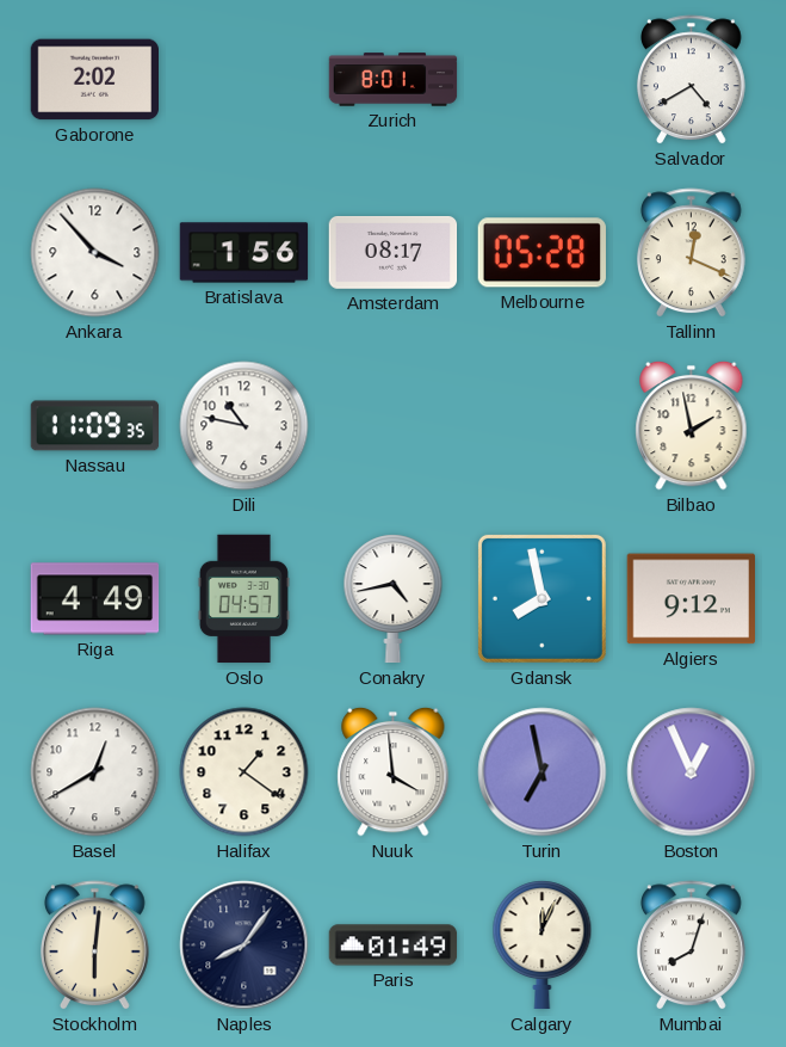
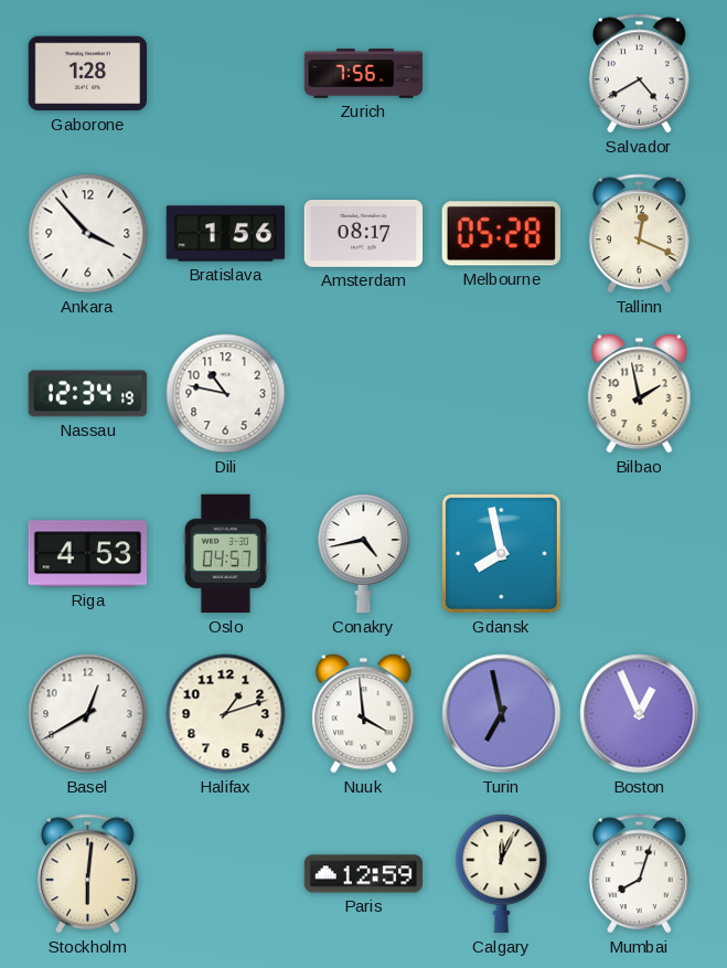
Gaborone: 2:02 -> 1:28 (88, 74)
Zurich: 8:01 -> 7:56 (364, 74)
Nassau: 11:09 -> 12:34 (88, 394)
Riga: 4:49 -> 4:53 (88, 554)
Algiers: 9:12 -> none (691, 599)
Halifax: 1:21 -> 1:12 (226, 714)
Naples: 8:06 -> none (245, 946)
Paris: 01:49 -> 12:59 (364, 874)
